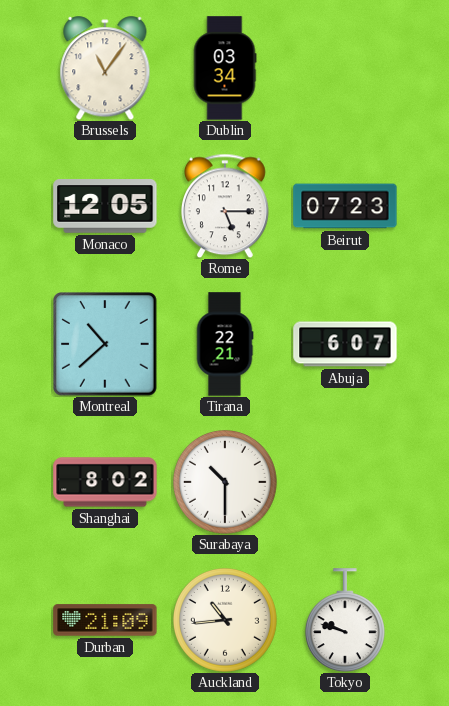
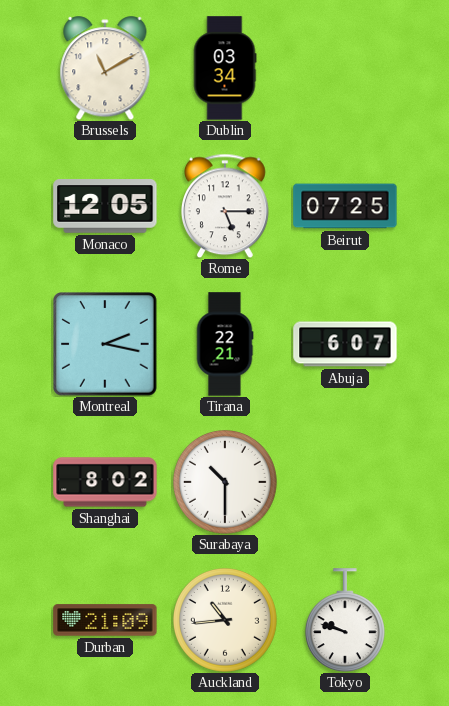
Brussels: 11:06 -> 11:10 (105, 68)
Beirut: 07:23 -> 07:25 (345, 206)
Montreal: 10:38 -> 2:17 (105, 344)
